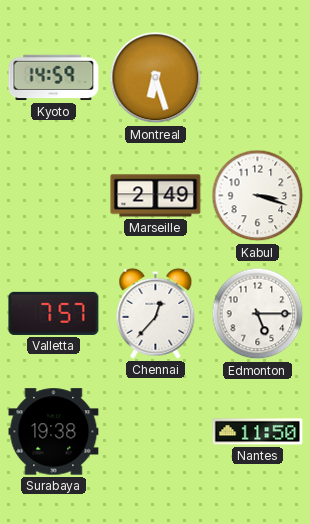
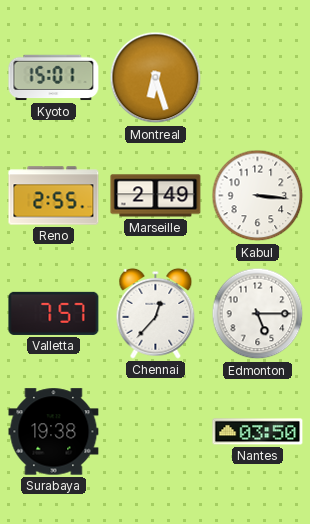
Kyoto: 14:59 -> 15:01 (54, 78)
Reno: none -> 2:55 (54, 196)
Kabul: 3:18 -> 3:16 (258, 196)
Nantes: 11:50 -> 03:50 (258, 432)
